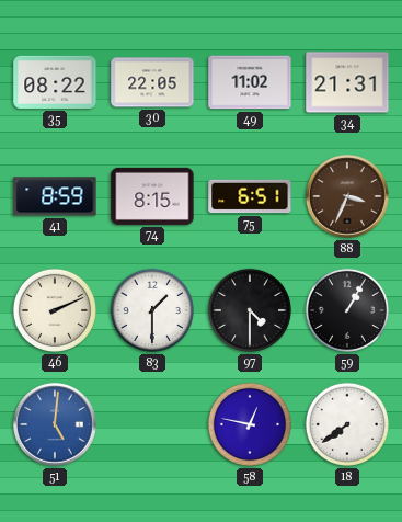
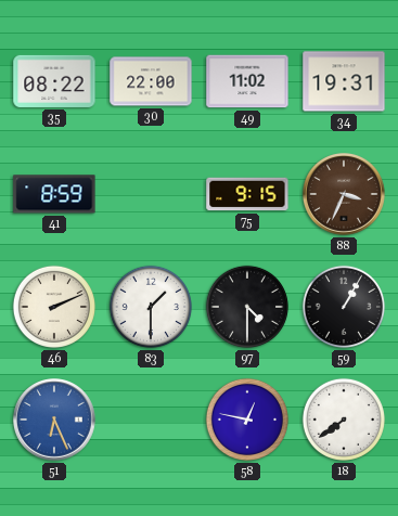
30: 22:05 -> 22:00 (151, 81)
34: 21:31 -> 19:31 (344, 81)
74: 8:15 -> none (152, 196)
75: 6:51 -> 9:15 (247, 194)
51: 5:01 -> 6:26 (55, 421)
